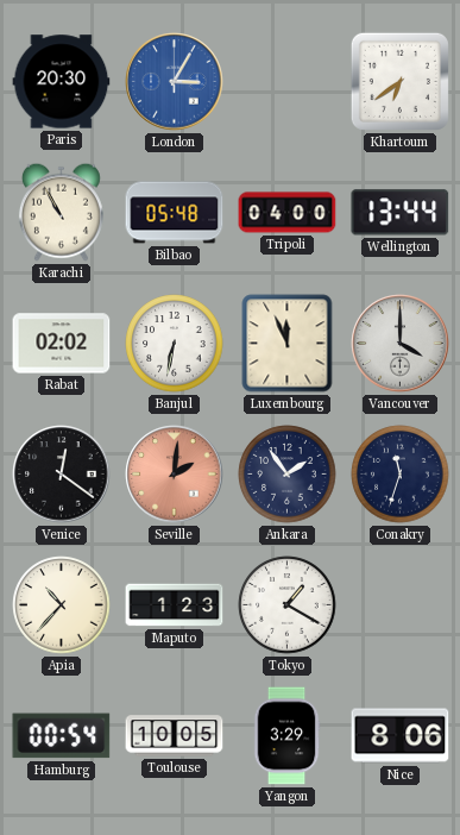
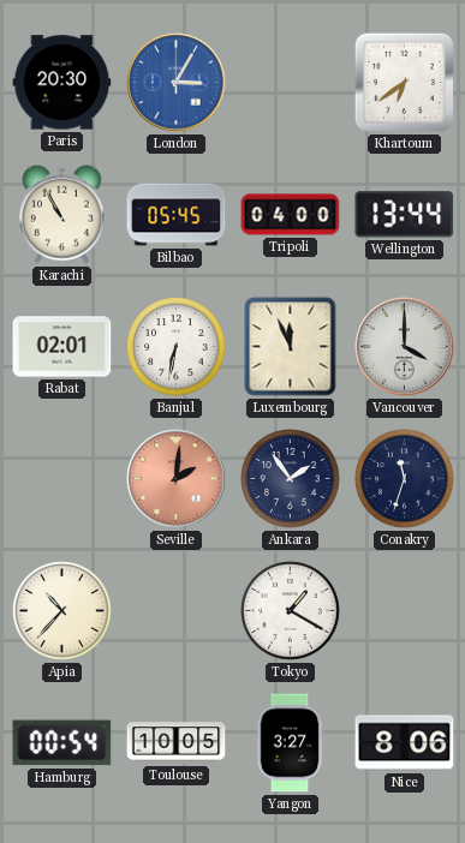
Bilbao: 05:48 -> 05:45 (177, 215)
Rabat: 02:02 -> 02:01 (62, 347)
Venice: 12:21 -> none (62, 475)
Maputo: 1:23 -> none (175, 605)
Yangon: 3:29 -> 3:27 (290, 743)
